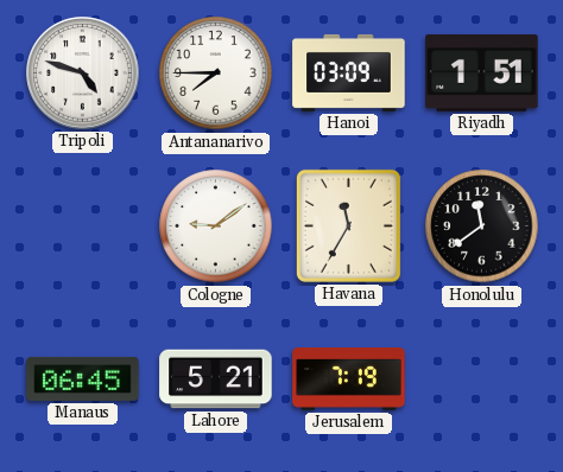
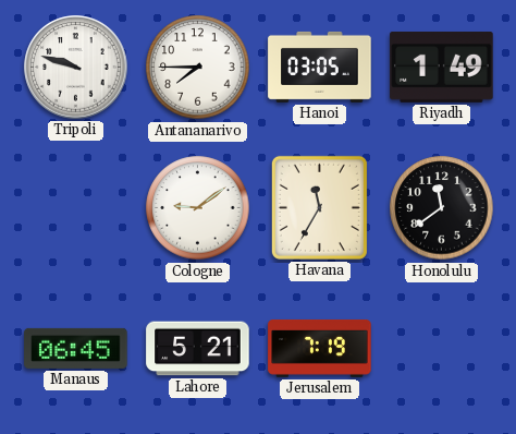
Tripoli: 4:48 -> 9:48 (76, 68)
Hanoi: 03:09 -> 03:05 (320, 67)
Riyadh: 1:51 -> 1:49 (442, 67)
